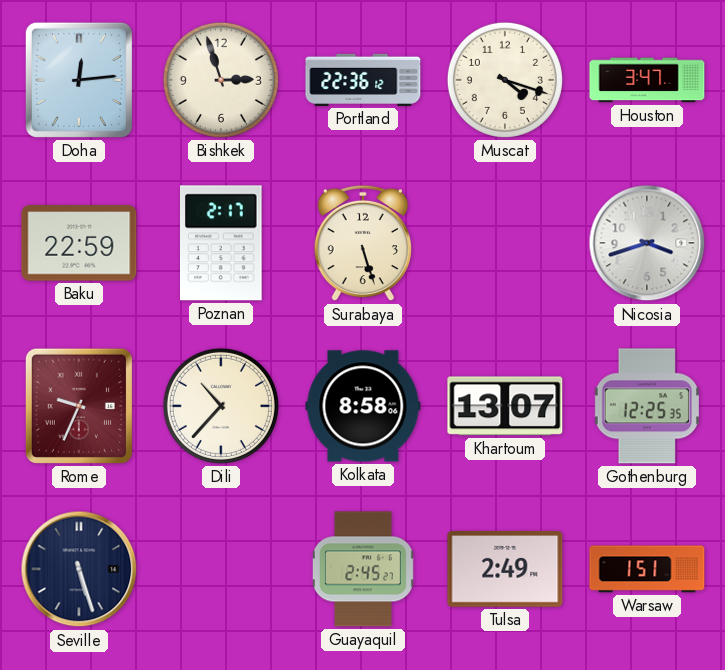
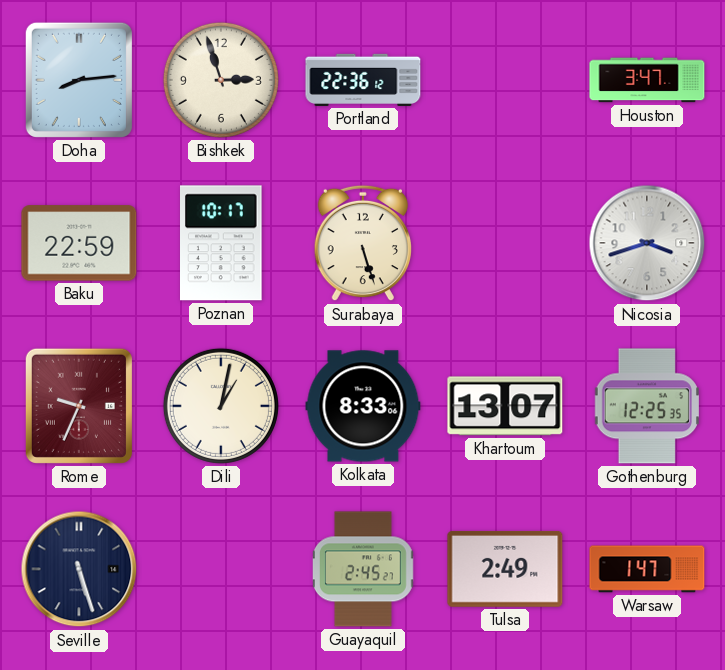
Doha: 12:14 -> 8:14 (79, 80)
Muscat: 4:18 -> none (505, 80)
Poznan: 2:17 -> 10:17 (222, 243)
Dili: 10:37 -> 1:02 (221, 406)
Kolkata: 8:58 -> 8:33 (363, 406)
Warsaw: 1:51 -> 1:47 (647, 569)
